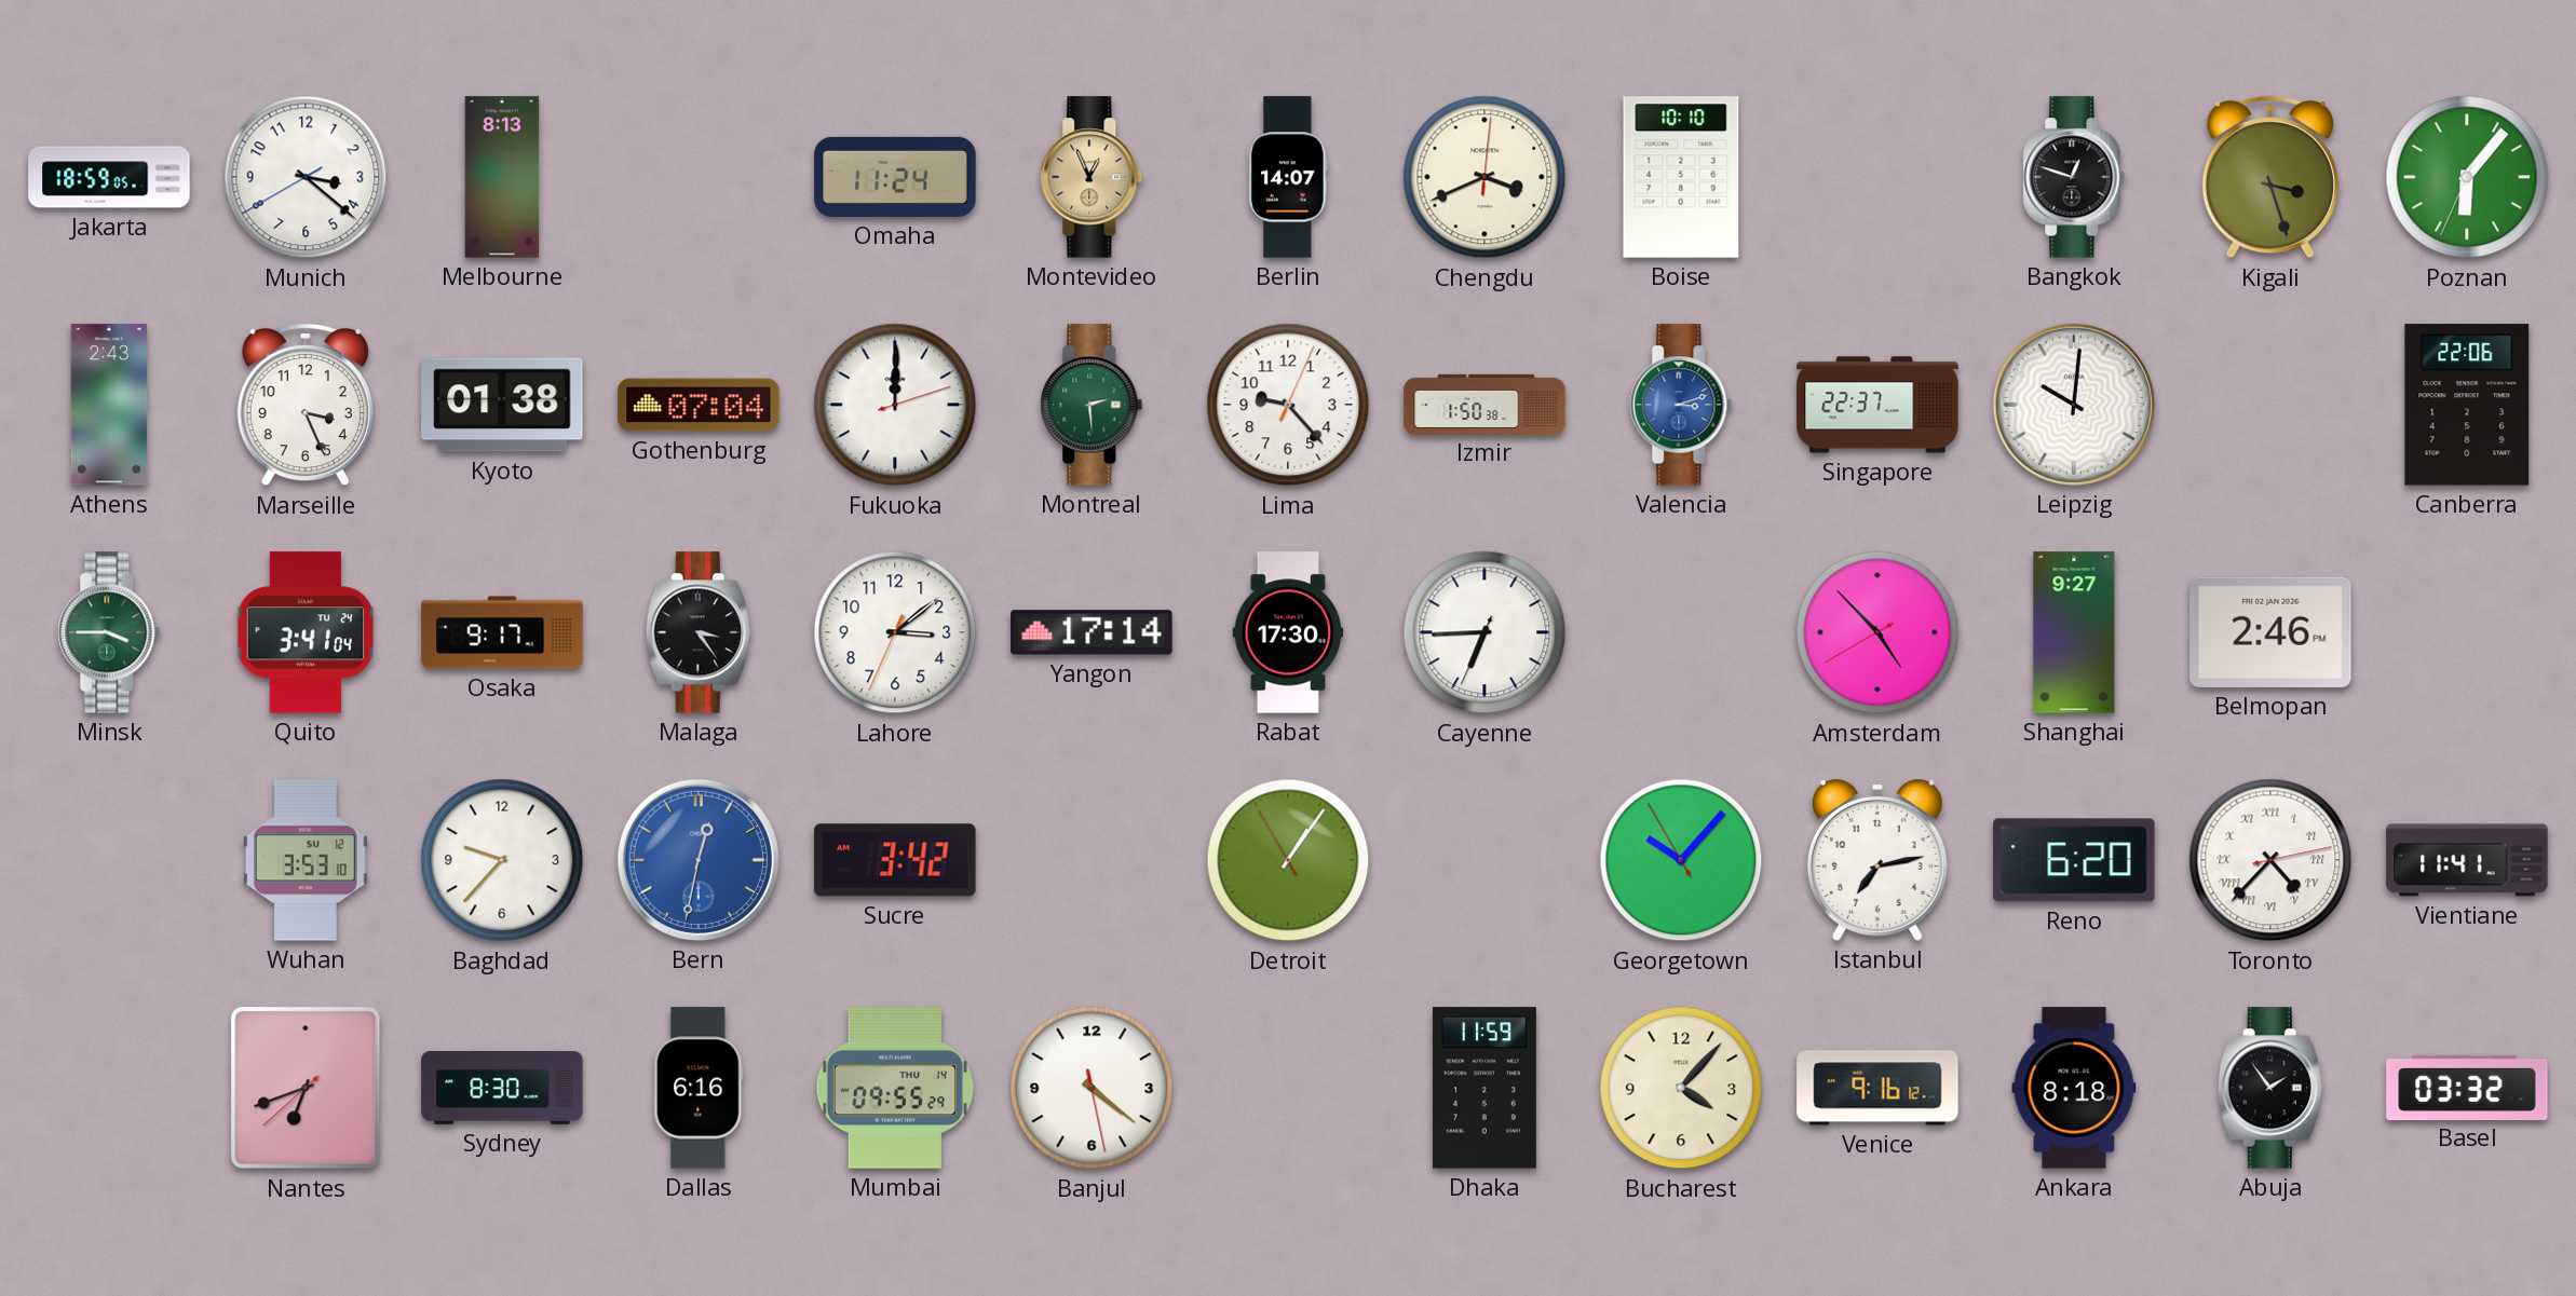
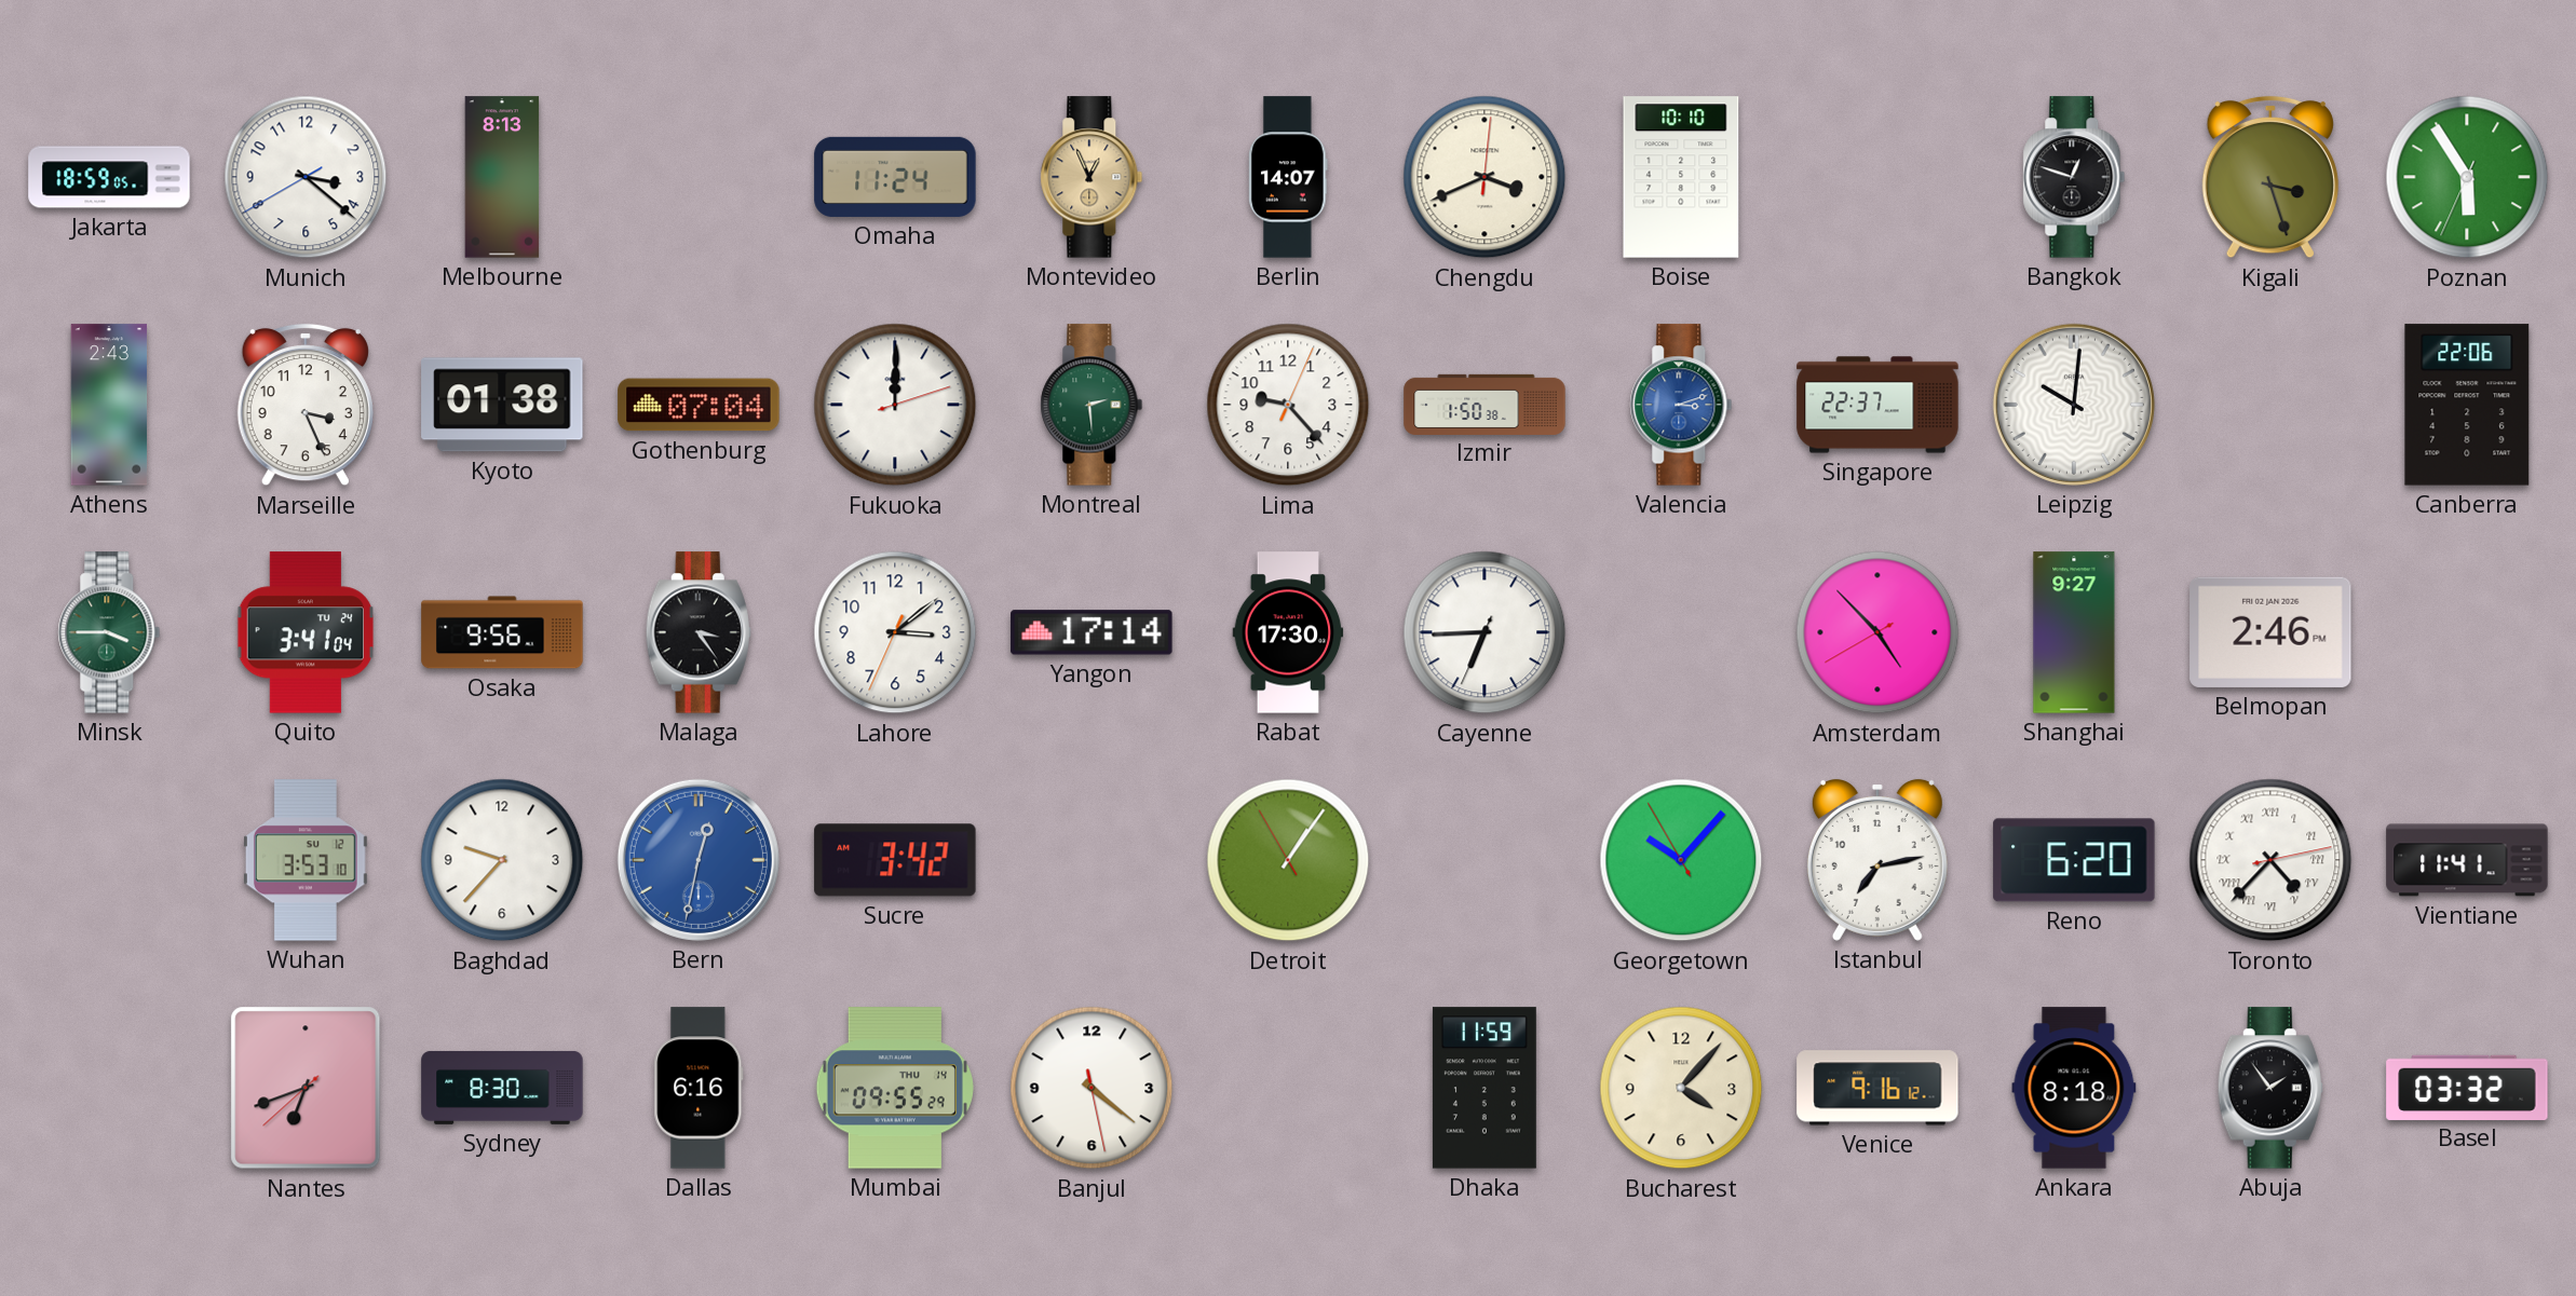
Poznan: 6:06 -> 5:54 (2467, 177)
Osaka: 9:17 -> 9:56 (502, 632)
